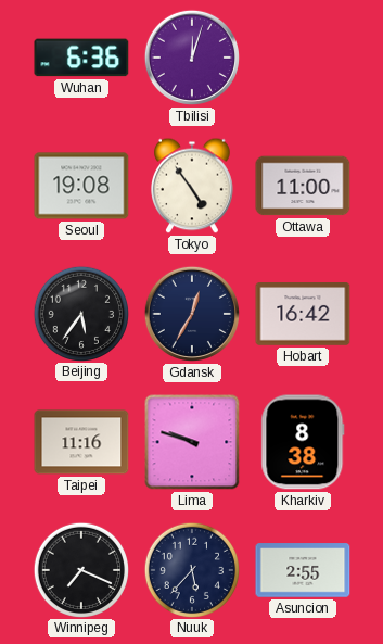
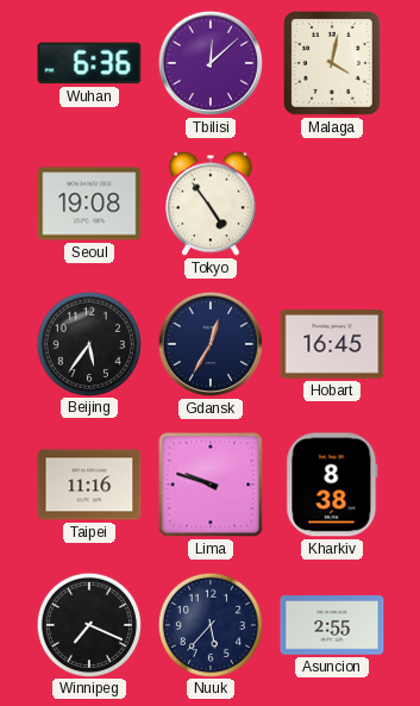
Tbilisi: 12:03 -> 12:08 (211, 63)
Malaga: none -> 4:02 (332, 64)
Ottawa: 11:00 -> none (303, 186)
Hobart: 16:42 -> 16:45 (332, 345)
